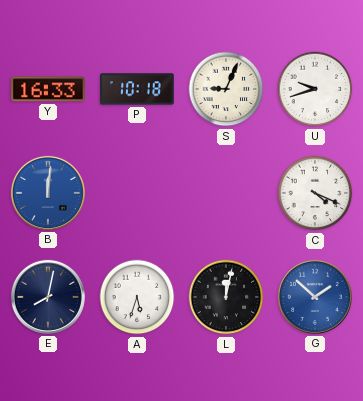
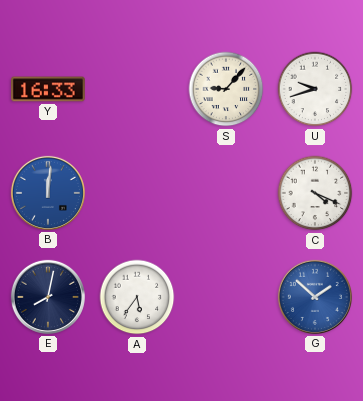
P: 10:18 -> none (138, 89)
S: 9:04 -> 9:07 (226, 89)
A: 5:33 -> 5:36 (137, 297)
L: 12:02 -> none (226, 297)
